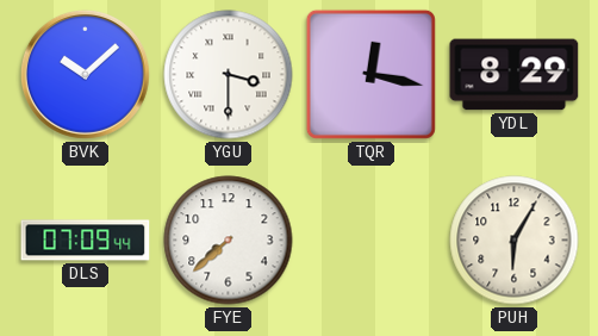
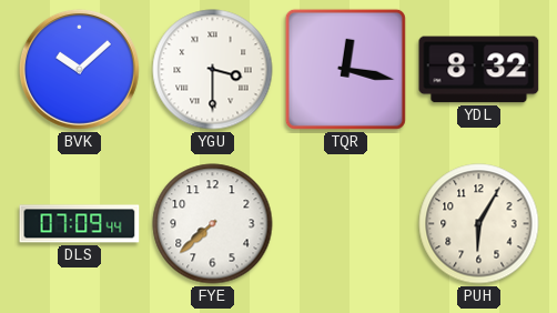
YDL: 8:29 -> 8:32 (479, 70)
